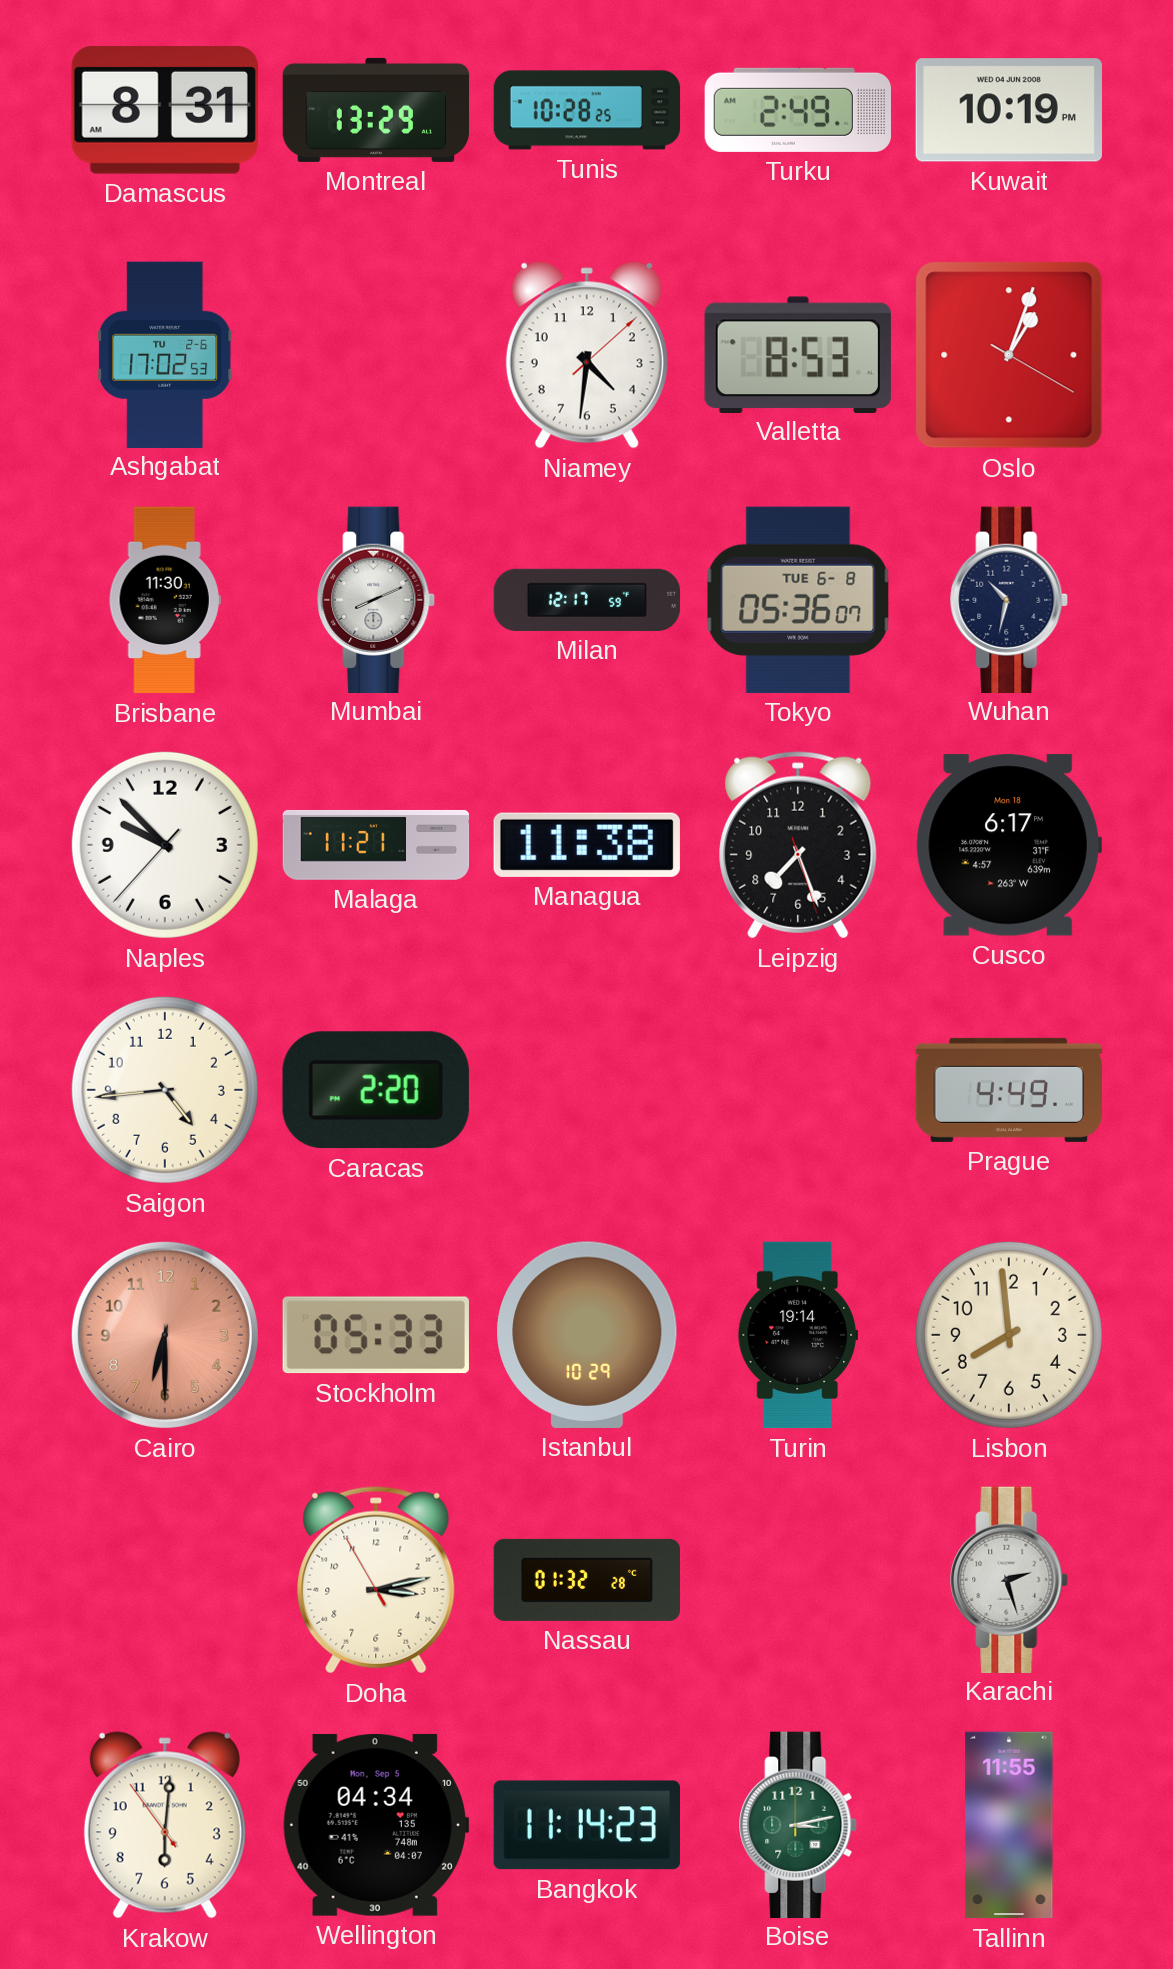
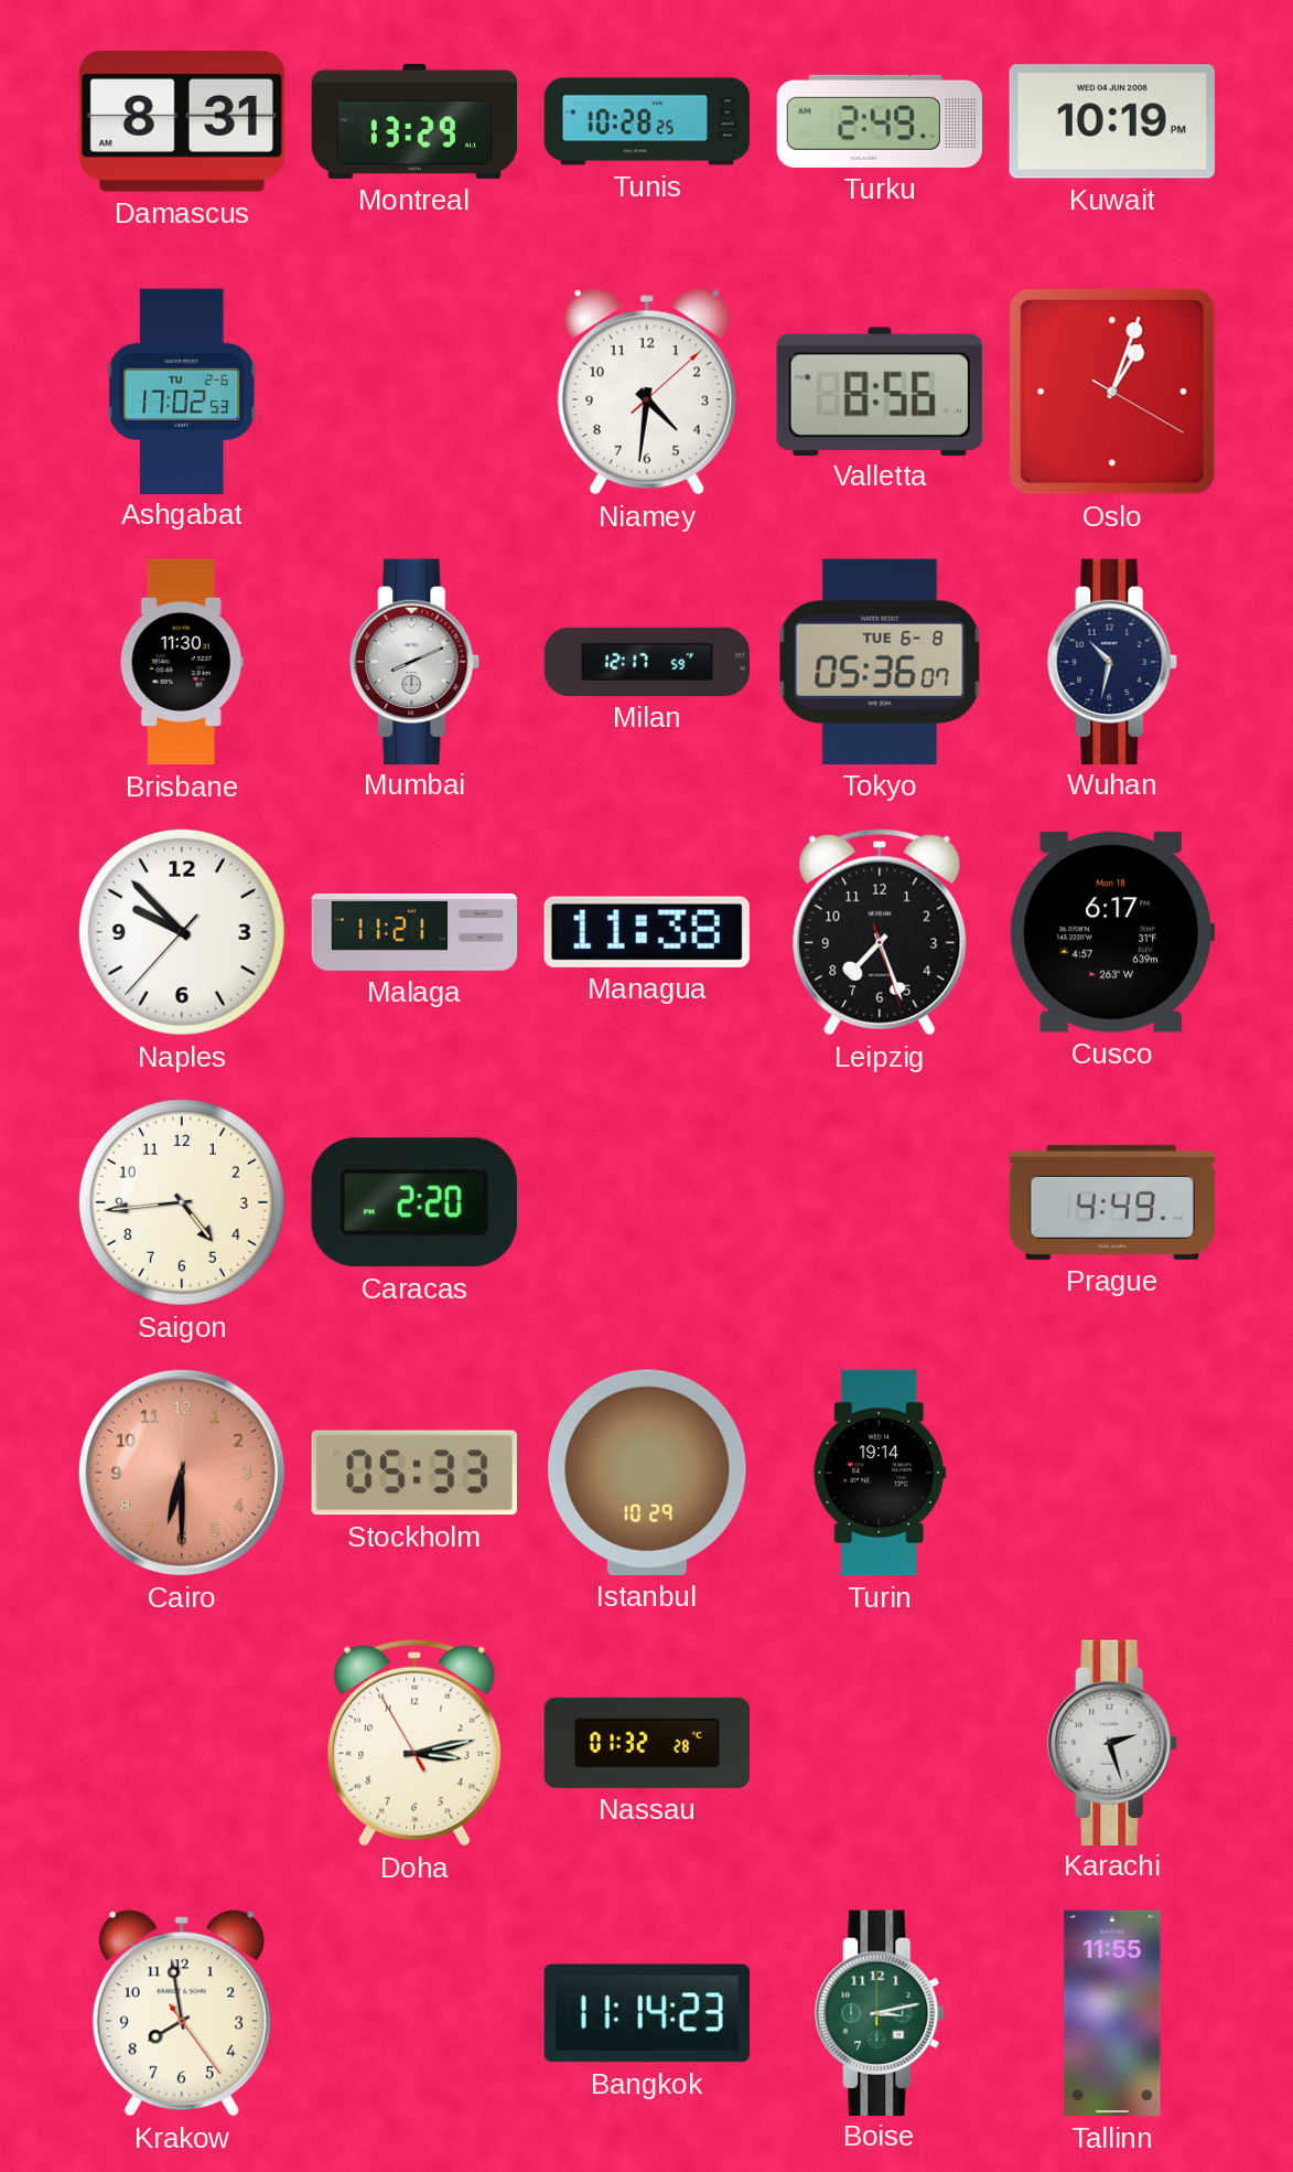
Valletta: 8:53 -> 8:56 (880, 390)
Lisbon: 7:59 -> none (1009, 1335)
Krakow: 6:00 -> 7:58 (182, 2013)
Wellington: 04:34 -> none (376, 1825)
